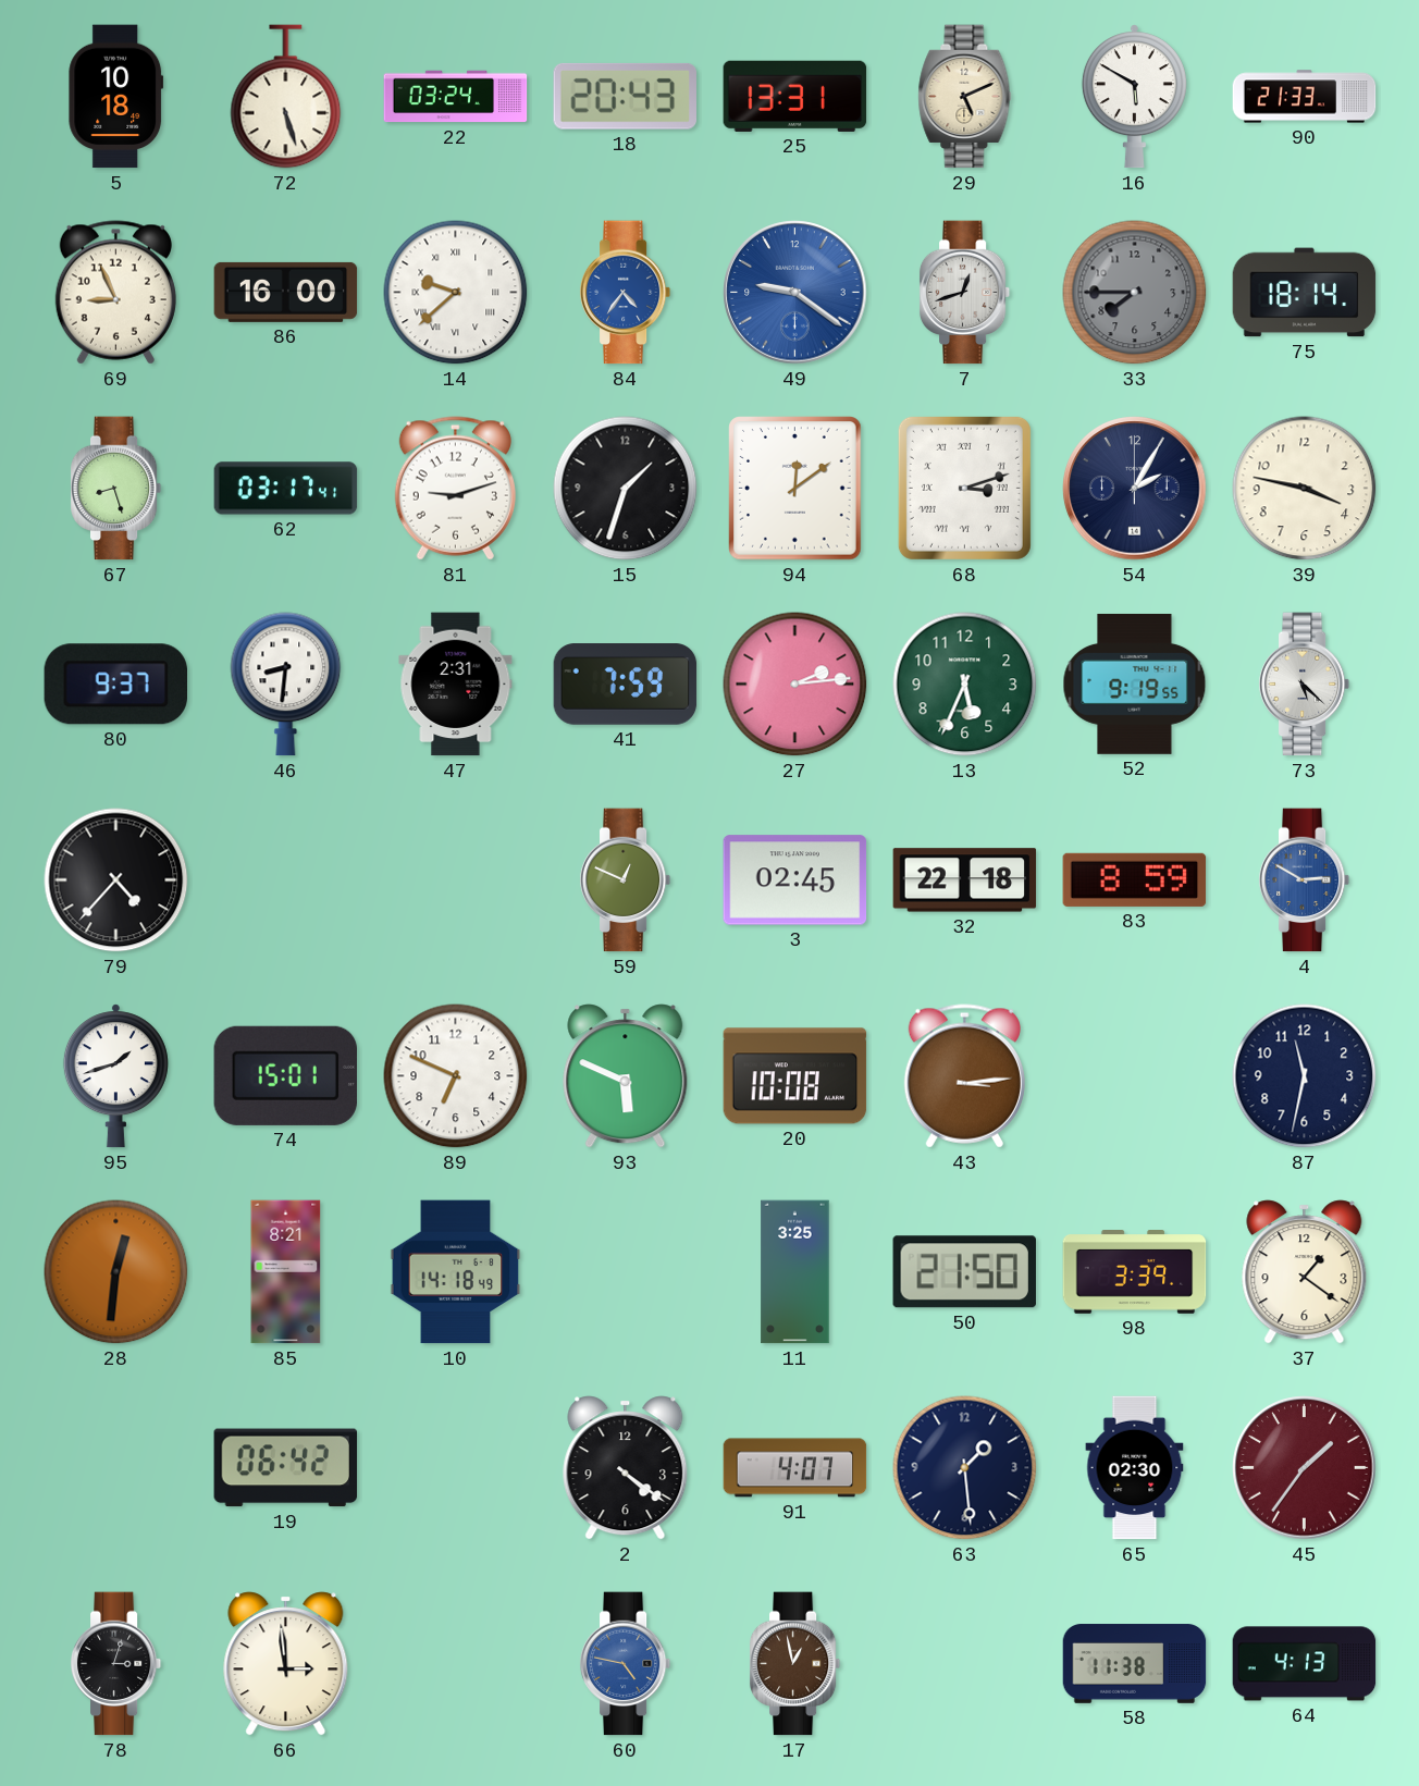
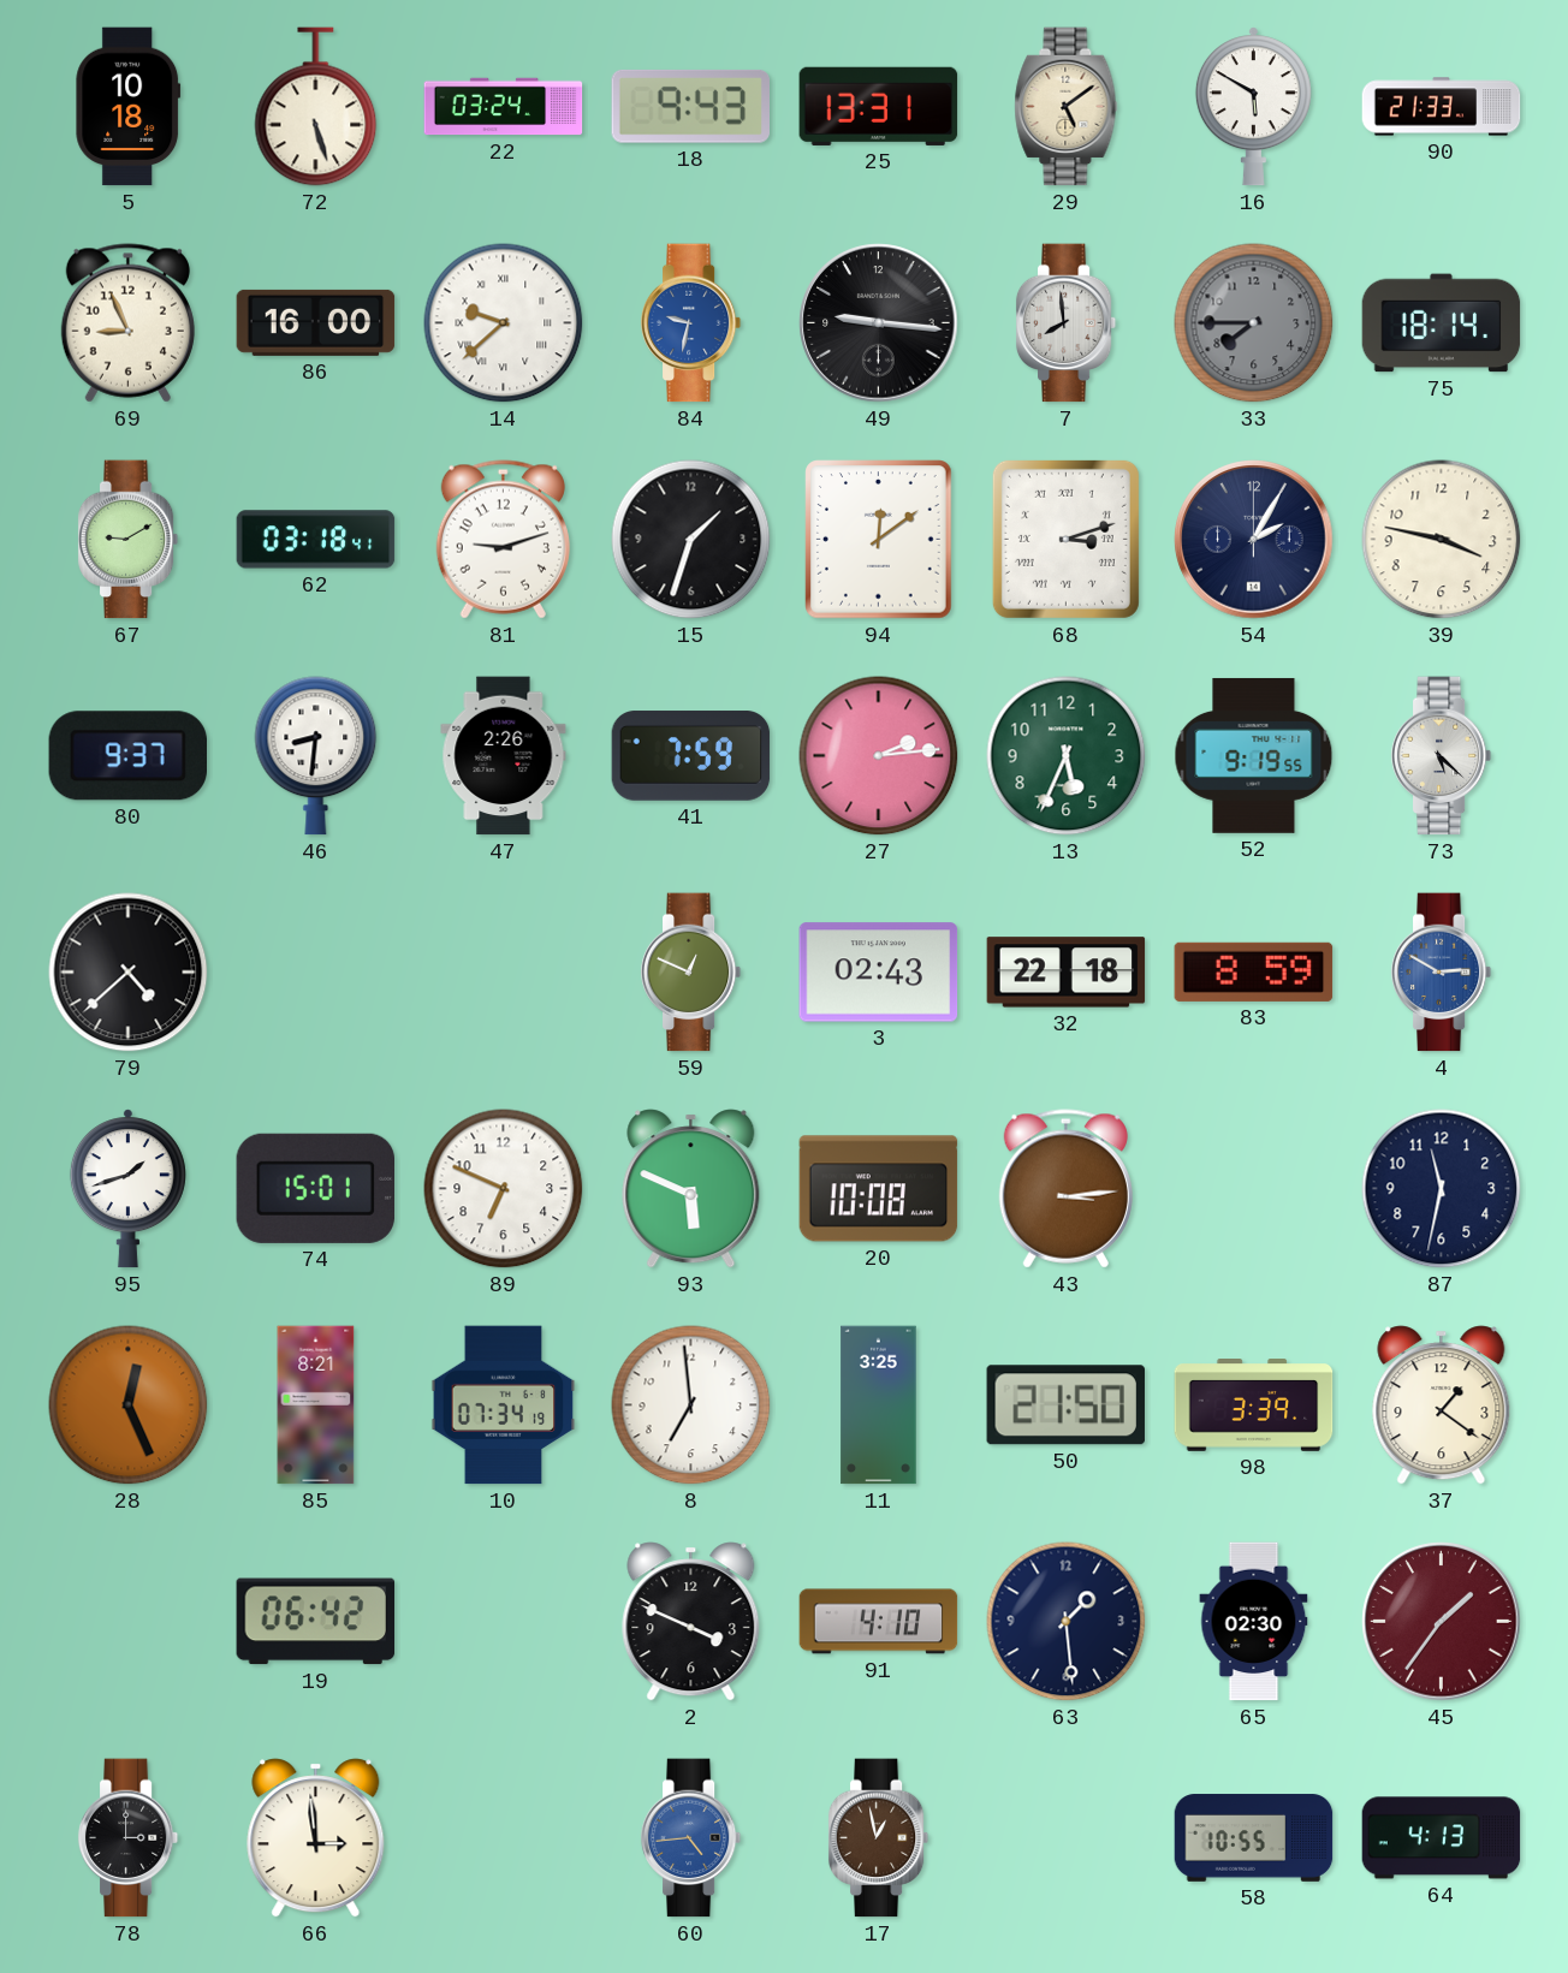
18: 20:43 -> 9:43 (690, 106)
29: 5:11 -> 5:09 (1067, 107)
84: 4:36 -> 9:32 (691, 323)
49: 9:21 -> 9:16 (879, 323)
49 dial: blue -> black (879, 323)
7: 12:42 -> 7:59 (1067, 323)
67: 8:27 -> 9:10 (129, 540)
62: 03:17 -> 03:18 (316, 540)
47: 2:31 -> 2:26 (504, 756)
79: 4:37 -> 4:38 (129, 973)
3: 02:45 -> 02:43 (879, 973)
28: 12:31 -> 12:26 (129, 1406)
10: 14:18 -> 07:34 (504, 1406)
8: none -> 6:59 (691, 1406)
2: 4:21 -> 3:49 (691, 1622)
91: 4:07 -> 4:10 (879, 1622)
78: 3:03 -> 3:00 (129, 1838)
60: 4:47 -> 4:44 (691, 1838)
58: 11:38 -> 10:55 (1254, 1838)
